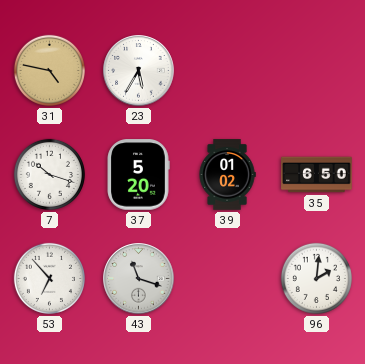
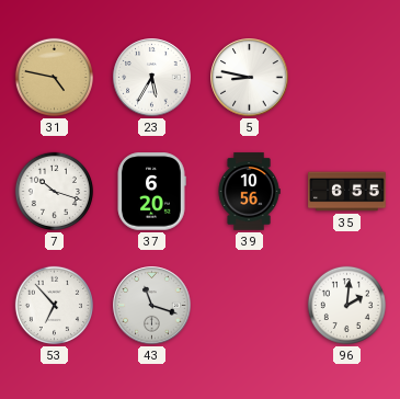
5: none -> 8:47 (250, 78)
37: 5:20 -> 6:20 (151, 192)
39: 01:02 -> 10:56 (249, 192)
35: 6:50 -> 6:55 (347, 192)
